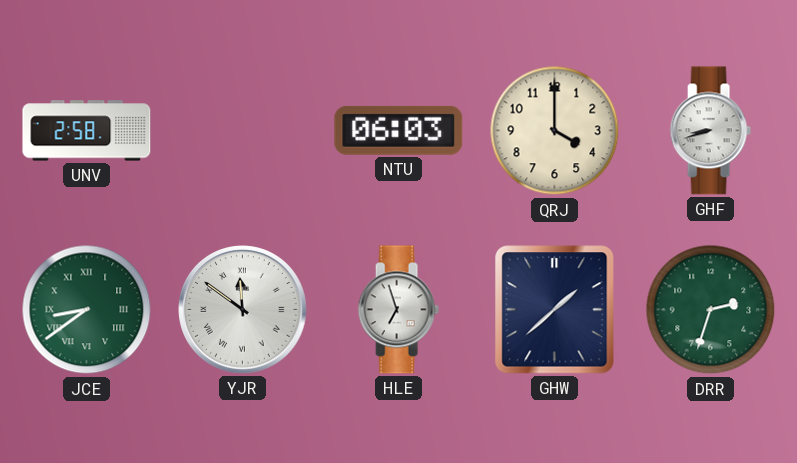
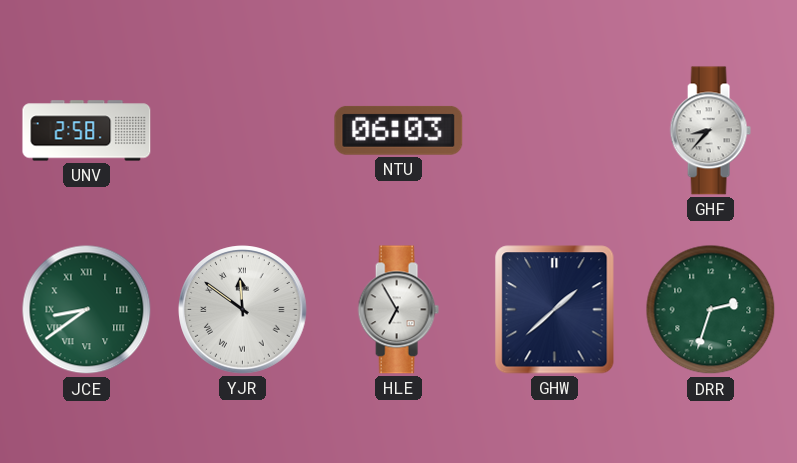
QRJ: 4:00 -> none (555, 131)
GHF: 8:42 -> 8:37 (710, 131)
HLE: 6:57 -> 6:55 (398, 310)
